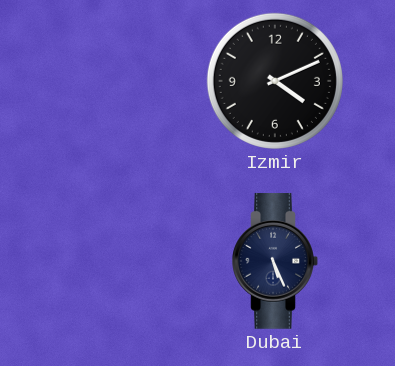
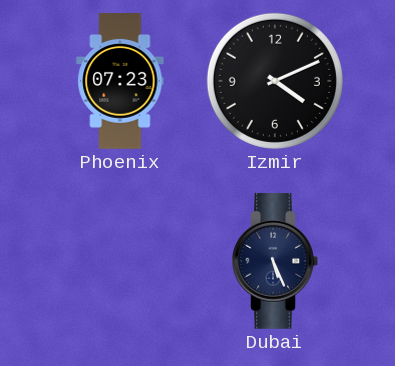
Phoenix: none -> 07:23 (120, 81)
